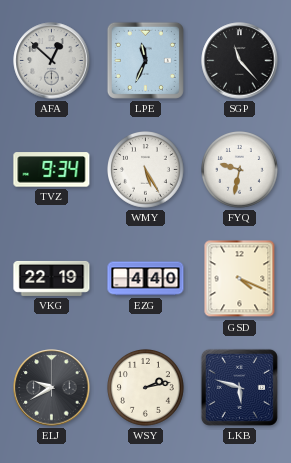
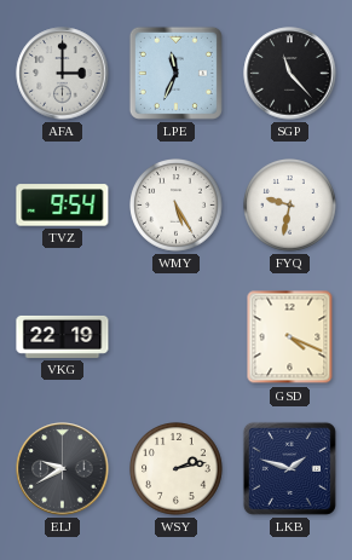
AFA: 12:52 -> 3:00 (63, 74)
TVZ: 9:34 -> 9:54 (63, 206)
EZG: 4:40 -> none (146, 279)
LKB: 5:48 -> 1:48 (289, 468)
